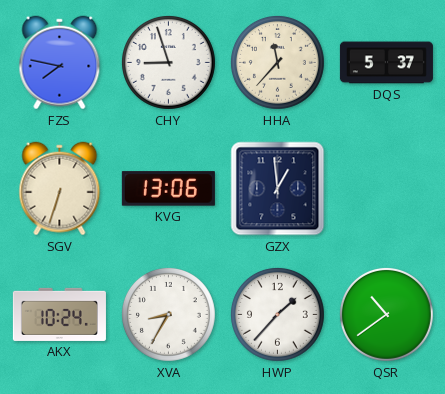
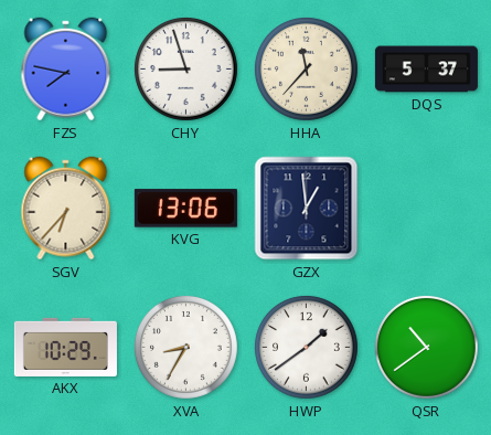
SGV: 6:33 -> 6:37 (66, 209)
AKX: 10:24 -> 10:29 (65, 347)
HWP: 1:37 -> 1:39 (306, 347)
